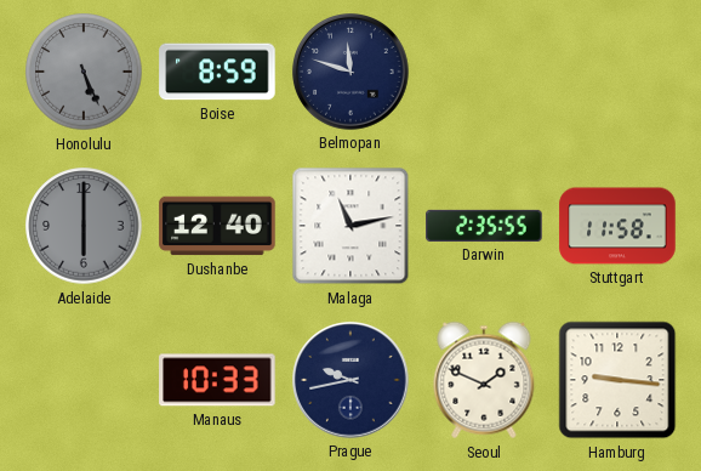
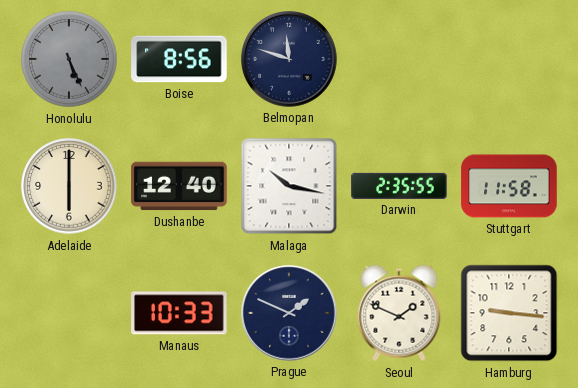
Boise: 8:59 -> 8:56 (179, 59)
Adelaide dial: grey -> cream (69, 186)
Malaga: 11:13 -> 10:17 (289, 186)
Prague: 9:43 -> 1:49 (289, 313)
